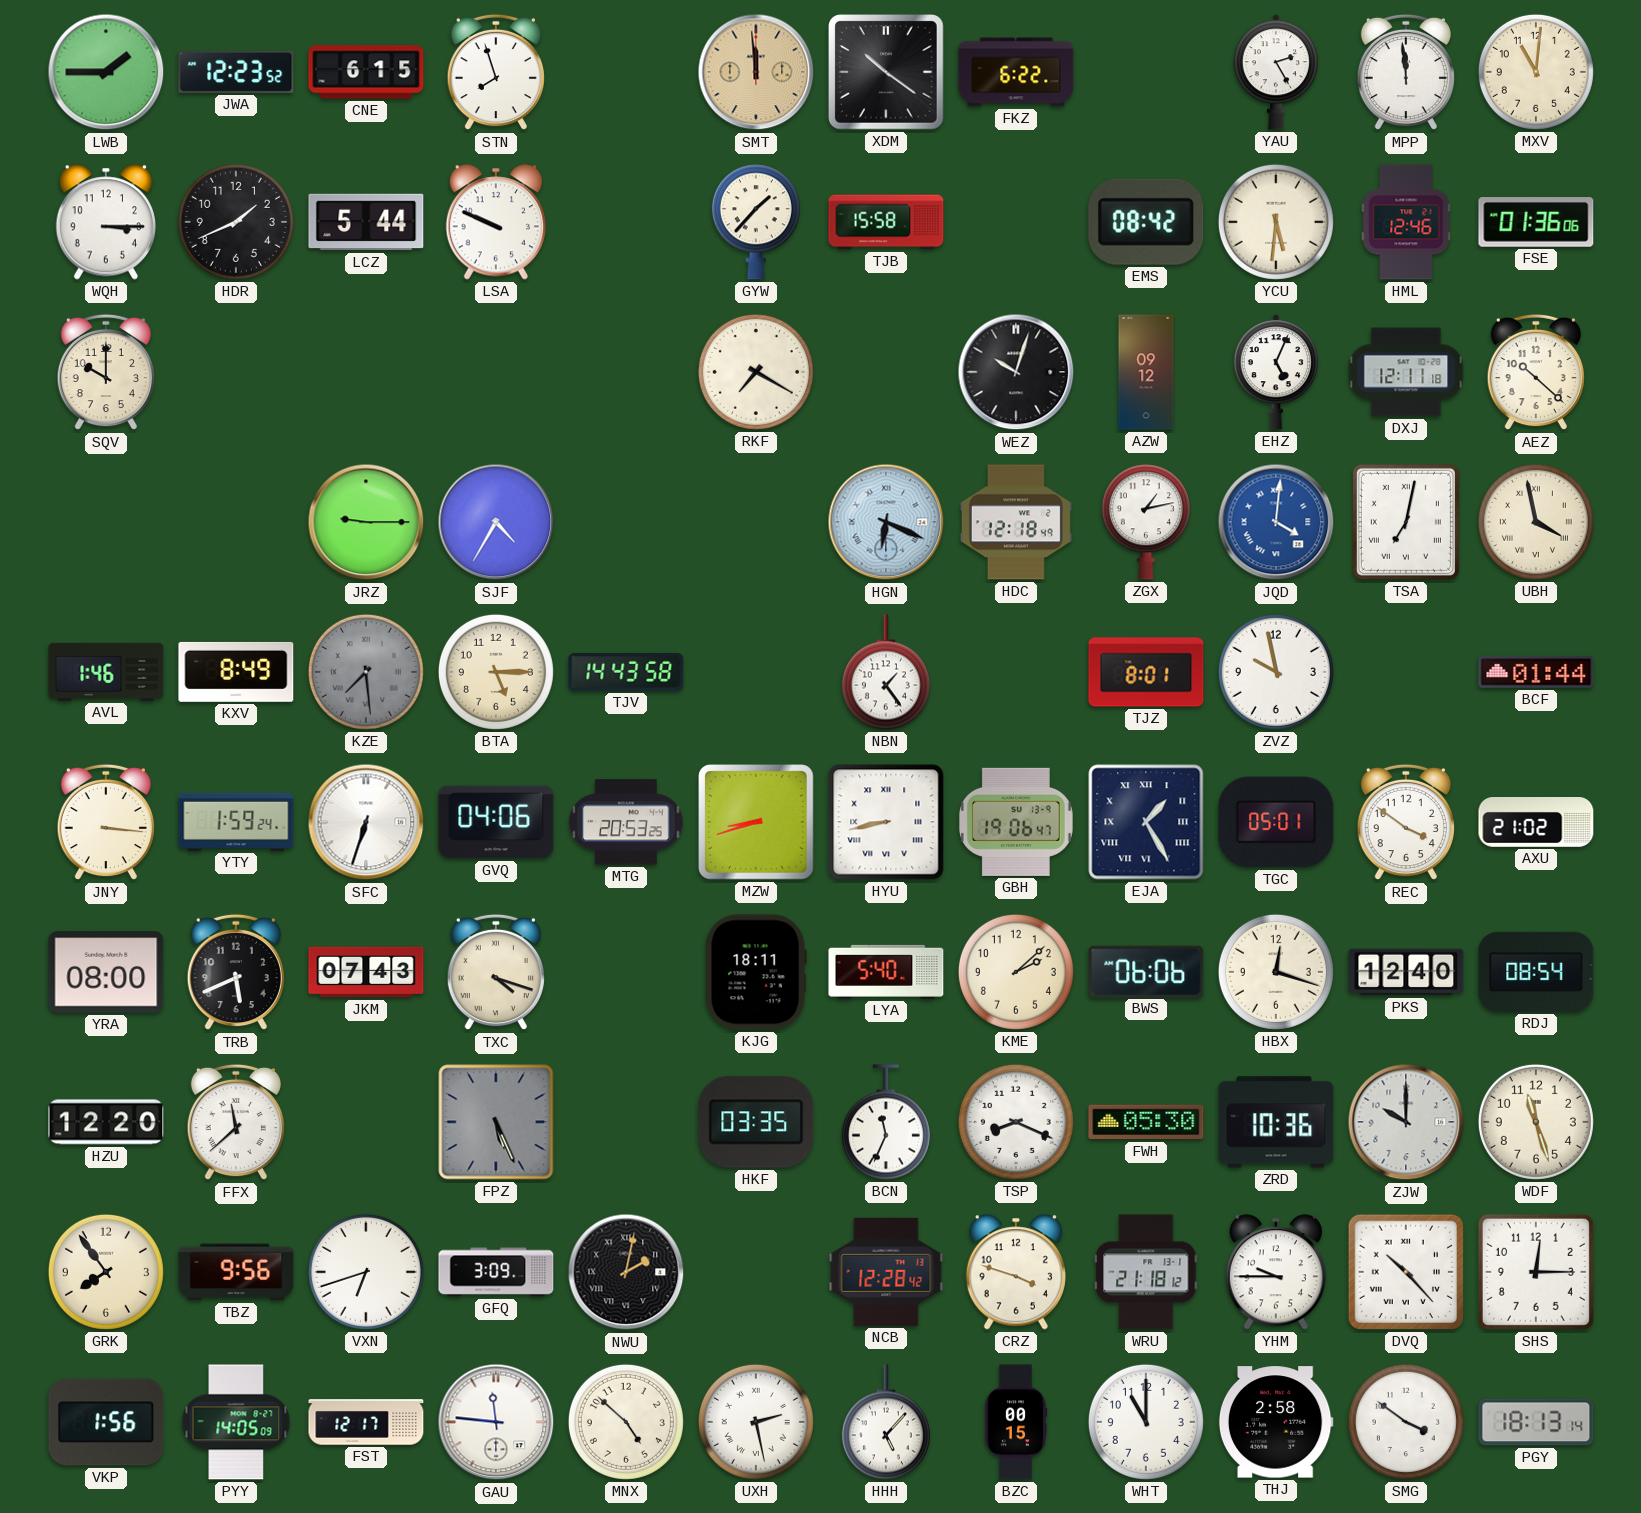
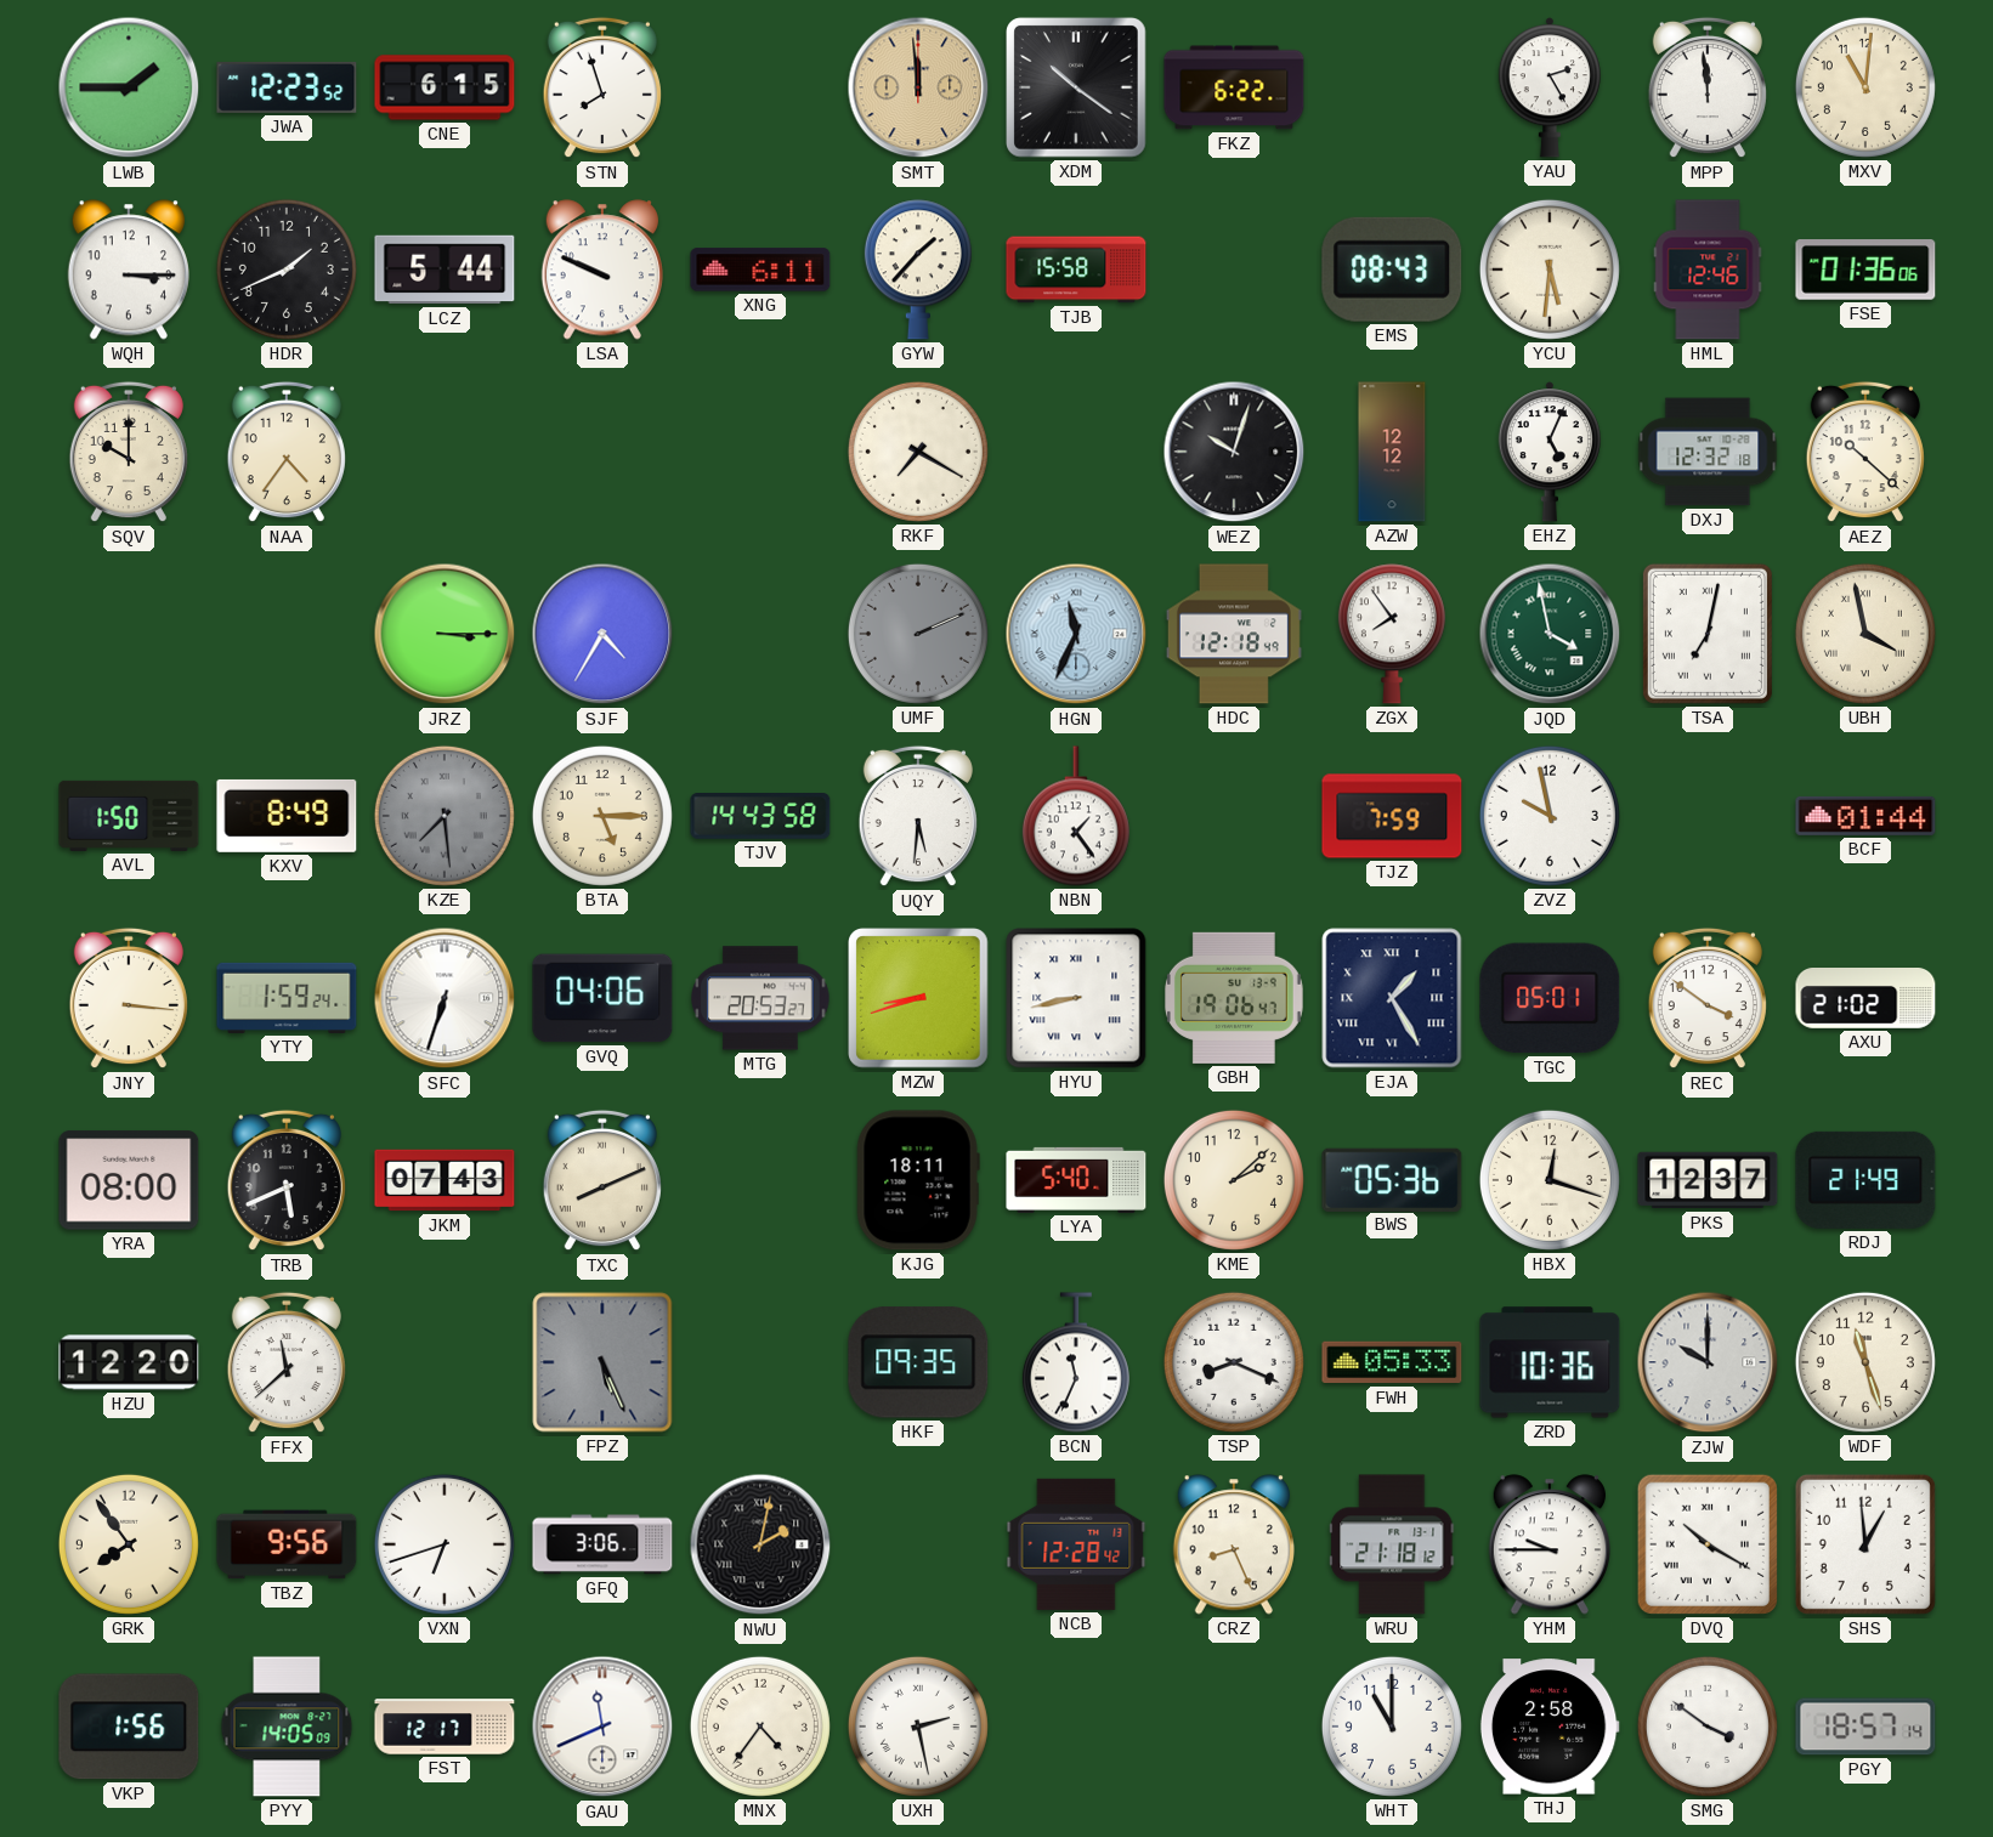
XNG: none -> 6:11 (760, 270)
EMS: 08:42 -> 08:43 (1392, 270)
NAA: none -> 4:36 (287, 452)
AZW: 09:12 -> 12:12 (1392, 452)
DXJ: 12:11 -> 12:32 (1708, 452)
JRZ: 9:15 -> 3:15 (445, 634)
UMF: none -> 2:11 (918, 634)
HGN: 6:19 -> 11:34 (1076, 634)
ZGX: 1:13 -> 7:54 (1392, 634)
JQD: 4:01 -> 3:58 (1550, 634)
JQD dial: blue -> green (1550, 634)
AVL: 1:46 -> 1:50 (129, 816)
UQY: none -> 5:31 (918, 816)
TJZ: 8:01 -> 7:59 (1392, 816)
MTG: 20:53:25 -> 20:53:27 (761, 998)
TXC: 4:18 -> 8:11 (602, 1180)
BWS: 06:06 -> 05:36 (1392, 1179)
PKS: 12:40 -> 12:37 (1708, 1180)
RDJ: 08:54 -> 21:49 (1865, 1180)
HKF: 03:35 -> 09:35 (918, 1362)
FWH: 05:30 -> 05:33 (1392, 1362)
GFQ: 3:09 -> 3:06 (602, 1544)
CRZ: 3:48 -> 8:26 (1233, 1544)
DVQ: 10:23 -> 10:20 (1708, 1544)
SHS: 12:15 -> 12:59 (1865, 1544)
GAU: 11:46 -> 11:41 (602, 1727)
MNX: 4:52 -> 4:36 (760, 1727)
HHH: 5:07 -> none (886, 1422)
BZC: 00:15 -> none (1016, 1422)
PGY: 18:13 -> 18:57 (1865, 1727)
